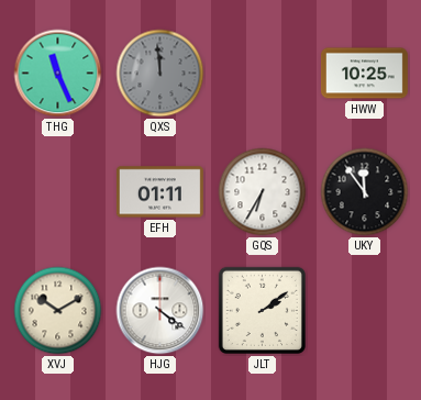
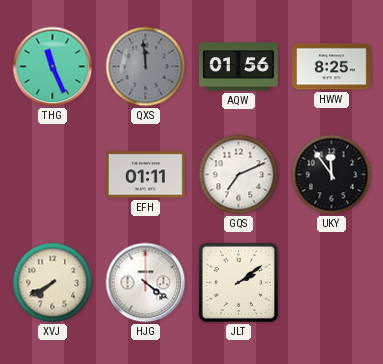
AQW: none -> 01:56 (238, 67)
HWW: 10:25 -> 8:25 (331, 67)
GQS: 6:35 -> 7:11 (239, 175)
XVJ: 10:10 -> 7:40 (53, 283)
